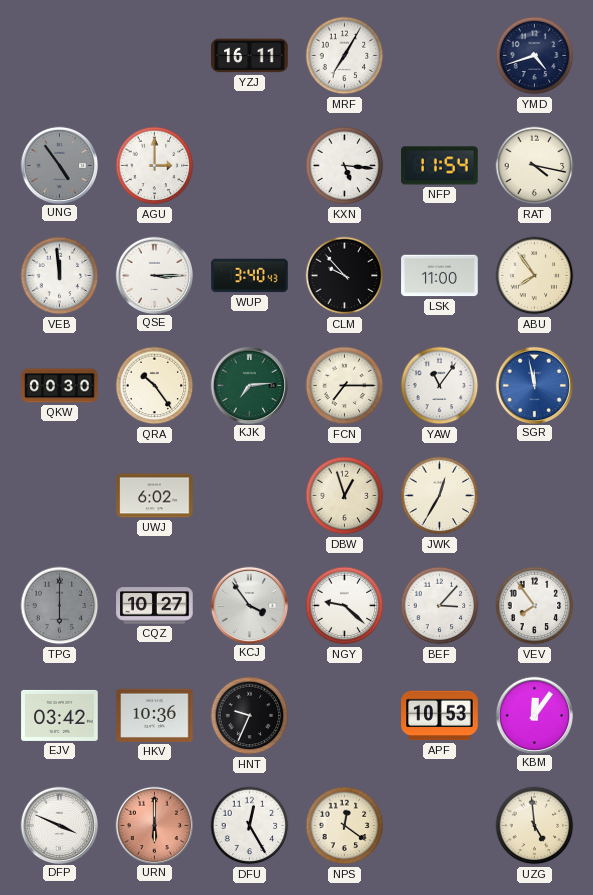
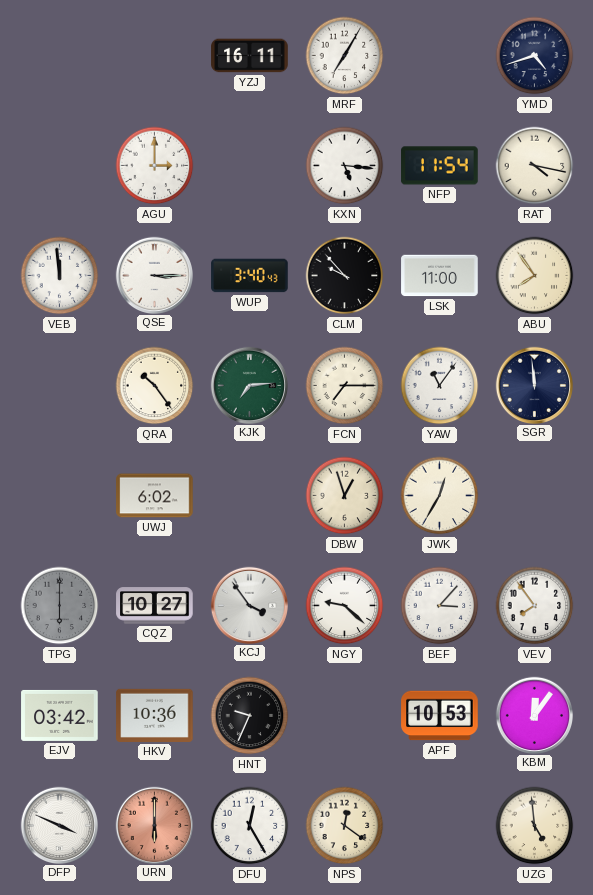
UNG: 4:54 -> none (59, 165)
QKW: 00:30 -> none (60, 386)
SGR: 11:58 -> 11:59 (534, 385)
SGR dial: blue -> navy (534, 385)
